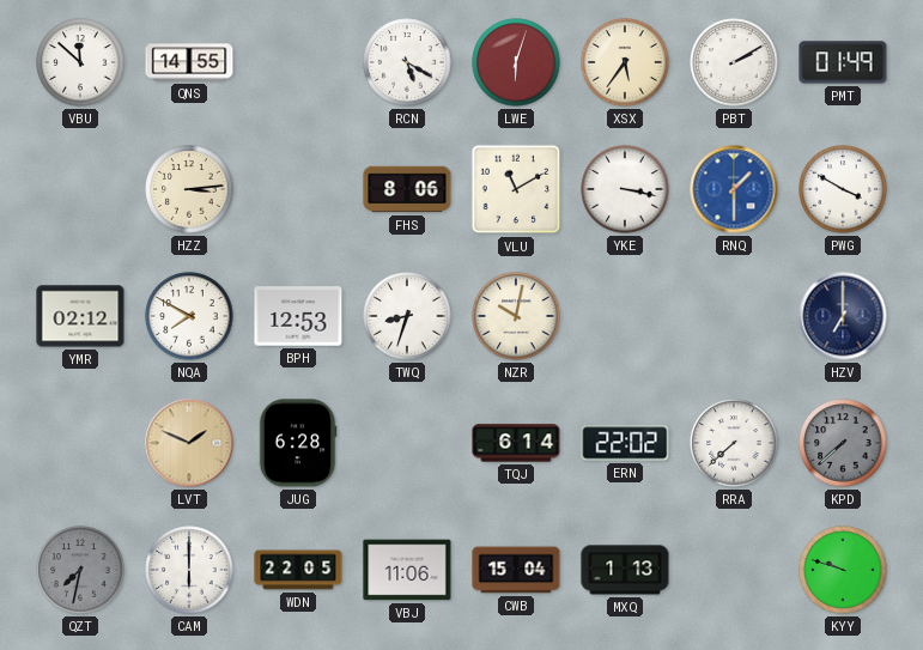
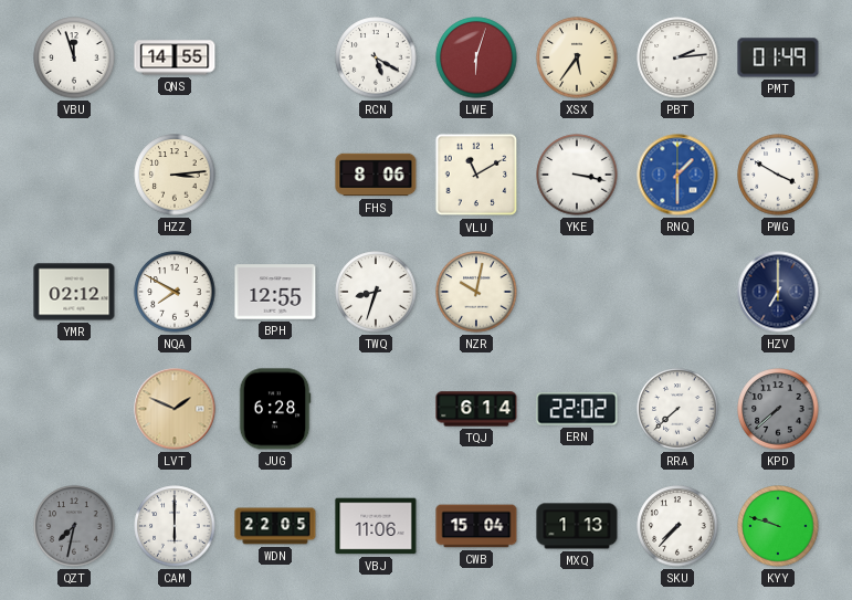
VBU: 11:52 -> 11:57 (74, 57)
PBT: 2:10 -> 2:14 (677, 57)
BPH: 12:53 -> 12:55 (275, 292)
SKU: none -> 7:37 (677, 526)
